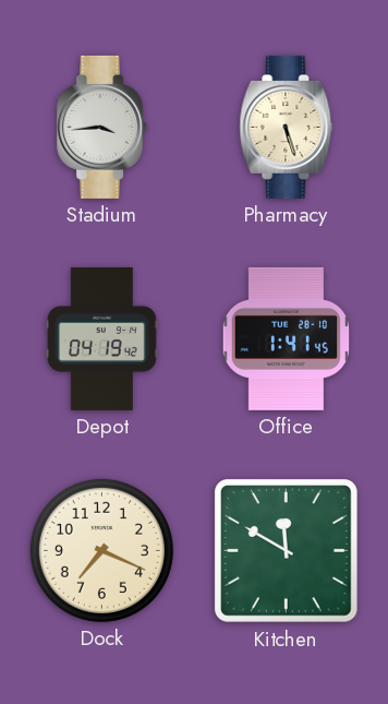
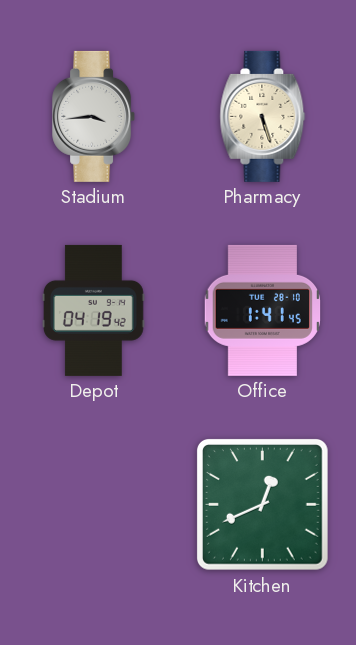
Dock: 7:19 -> none (101, 550)
Kitchen: 11:50 -> 12:41 (263, 505)
